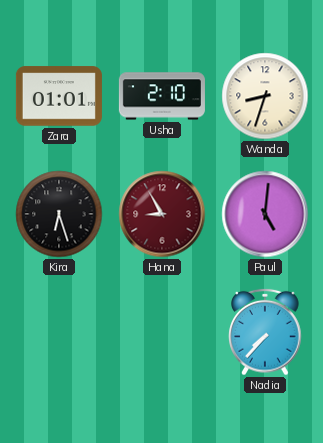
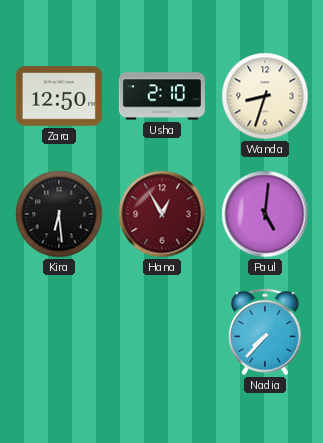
Zara: 01:01 -> 12:50 (59, 96)
Kira: 6:27 -> 6:29 (59, 214)
Hana: 8:55 -> 12:55 (162, 214)
